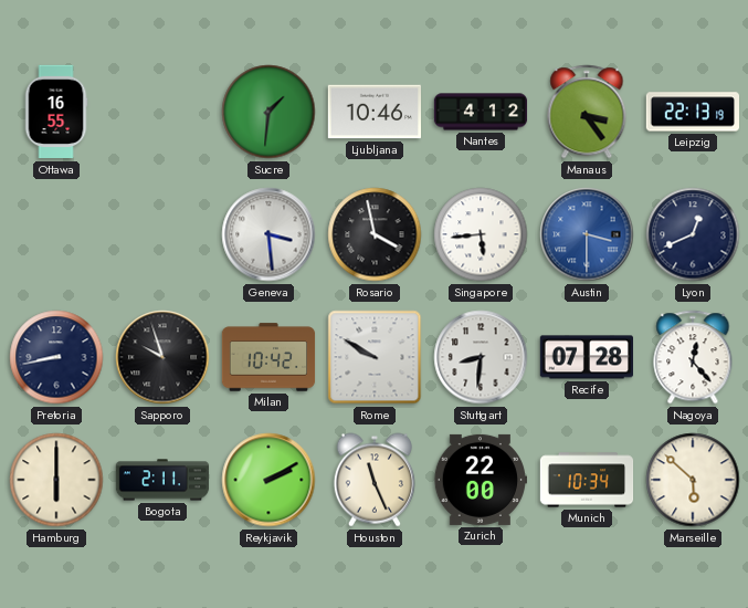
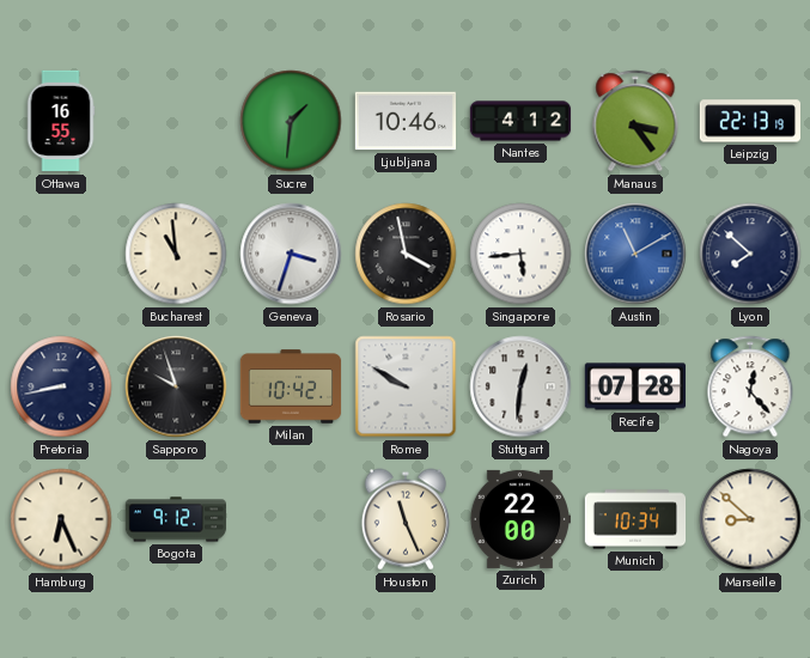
Bucharest: none -> 10:59 (176, 254)
Geneva: 3:29 -> 3:33 (291, 254)
Austin: 3:30 -> 11:10 (635, 254)
Lyon: 12:41 -> 7:52 (750, 254)
Stuttgart: 8:31 -> 12:31 (520, 386)
Hamburg: 6:00 -> 6:26 (61, 519)
Bogota: 2:11 -> 9:12 (176, 519)
Reykjavik: 2:10 -> none (268, 480)
Marseille: 5:52 -> 8:52 (750, 519)
